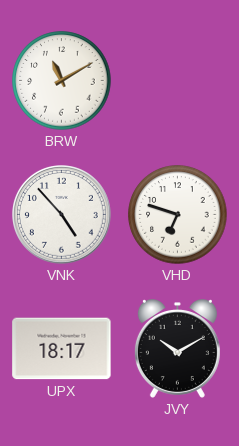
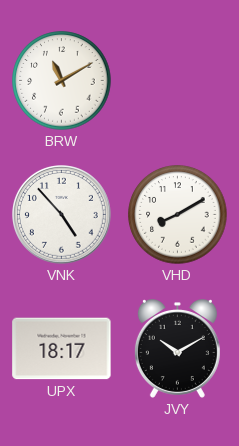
VHD: 6:48 -> 8:10 (178, 215)
